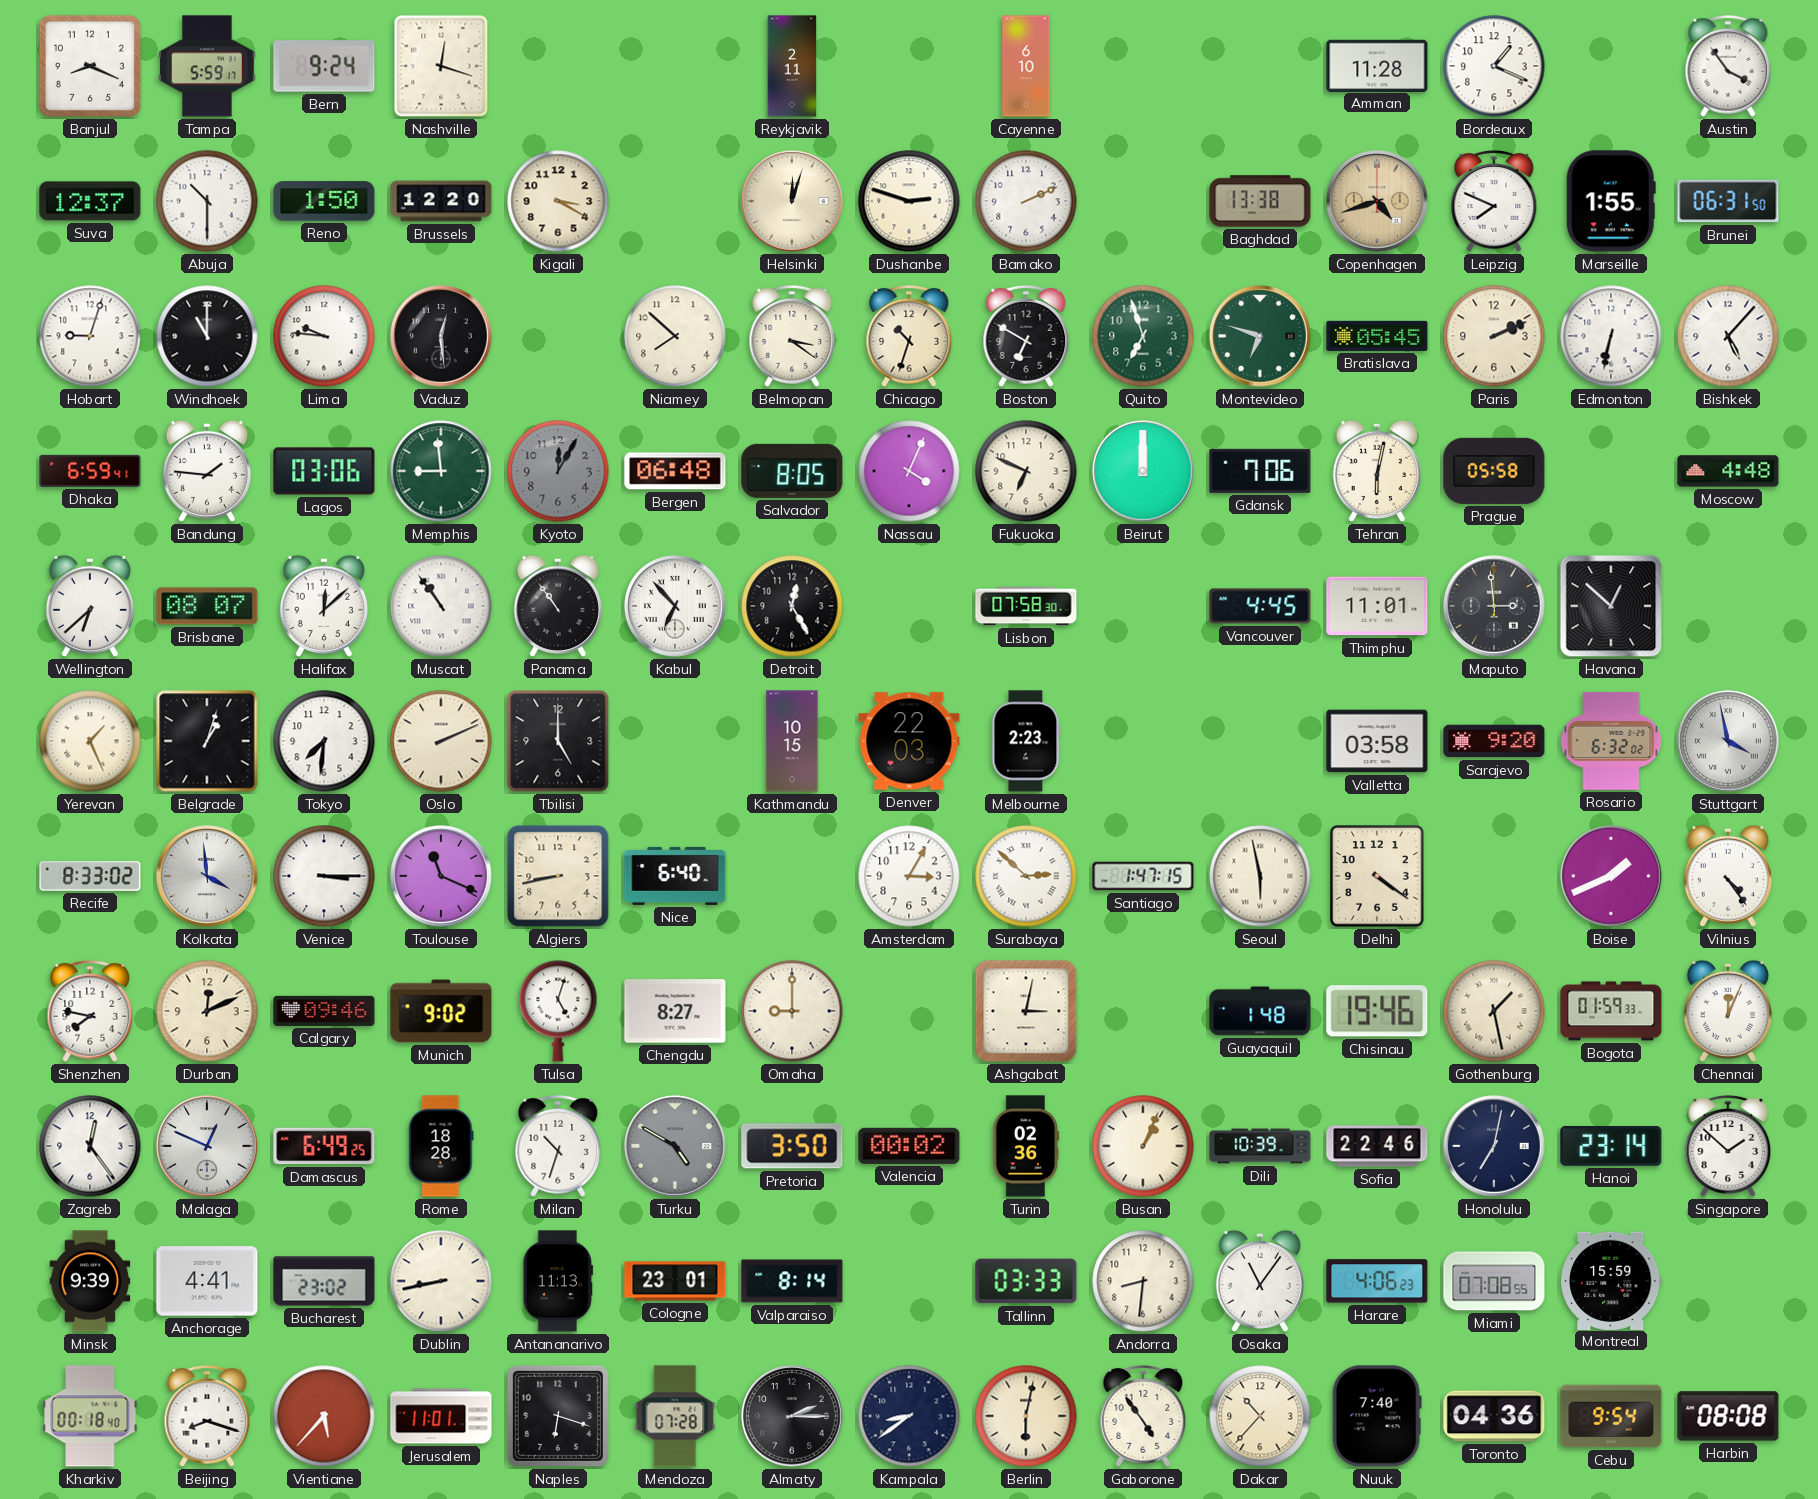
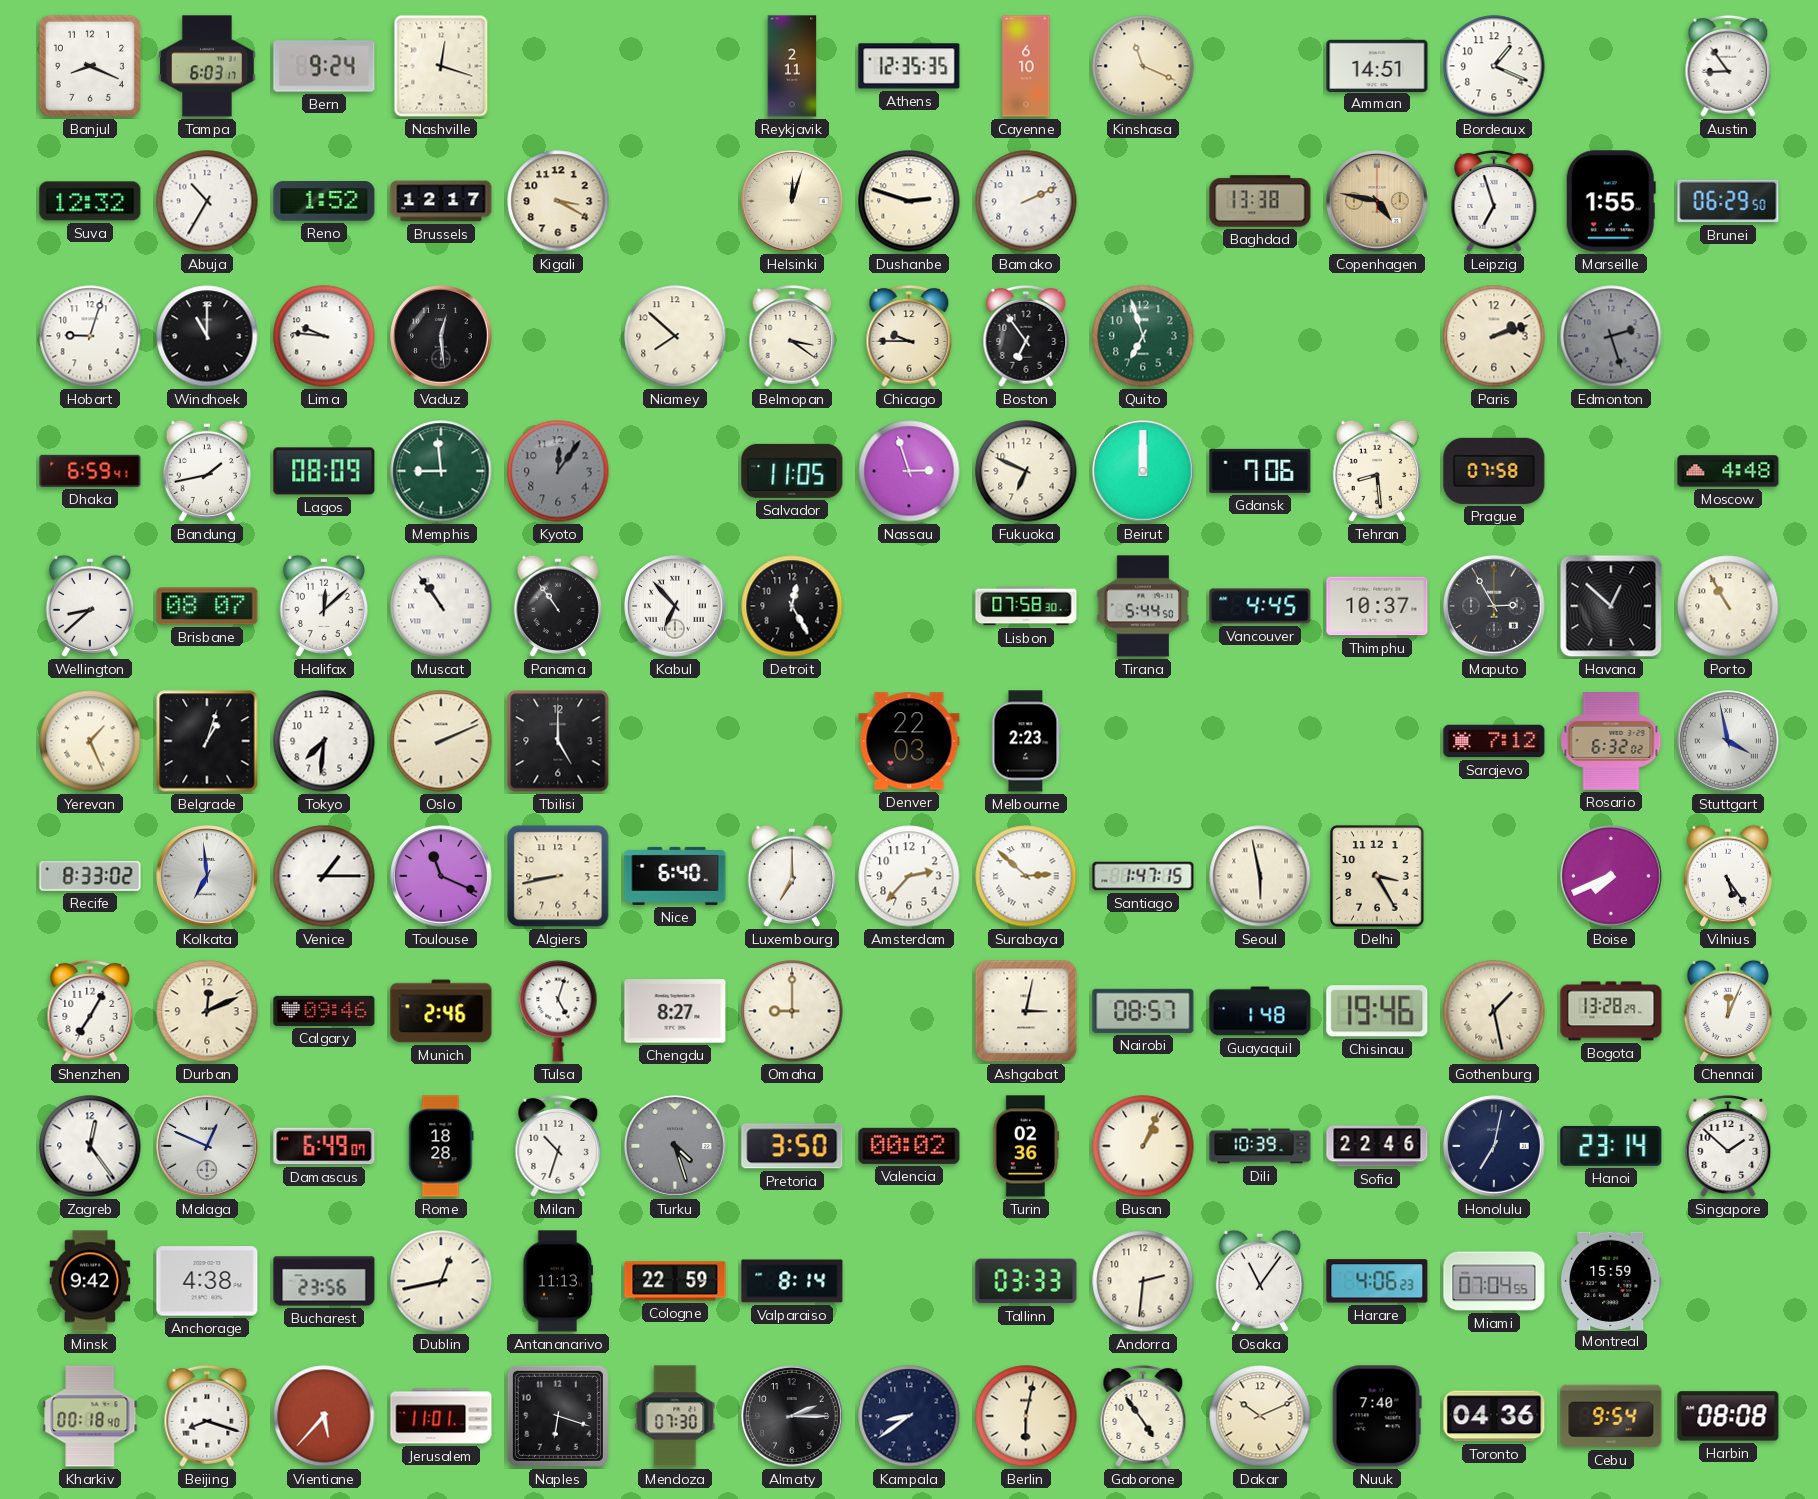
Tampa: 5:59 -> 6:03 (207, 66)
Athens: none -> 12:35 (909, 66)
Kinshasa: none -> 11:19 (1143, 66)
Amman: 11:28 -> 14:51 (1377, 65)
Austin: 3:54 -> 8:54 (1728, 66)
Suva: 12:37 -> 12:32 (90, 201)
Abuja: 10:30 -> 10:35 (207, 201)
Reno: 1:50 -> 1:52 (324, 201)
Brussels: 12:20 -> 12:17 (441, 201)
Copenhagen: 4:42 -> 4:47 (1377, 201)
Leipzig: 7:49 -> 6:57 (1494, 201)
Brunei: 06:31 -> 06:29 (1728, 201)
Chicago: 10:33 -> 9:45 (909, 336)
Boston: 6:50 -> 6:54 (1026, 336)
Montevideo: 6:48 -> none (1260, 336)
Bratislava: 05:45 -> none (1377, 336)
Paris: 2:11 -> 2:12 (1494, 336)
Edmonton: 6:32 -> 2:27 (1611, 336)
Edmonton dial: white -> grey (1611, 336)
Bishkek: 5:07 -> none (1728, 336)
Bandung: 1:46 -> 1:43 (206, 471)
Lagos: 03:06 -> 08:09 (324, 471)
Kyoto: 12:05 -> 12:06 (558, 471)
Bergen: 06:48 -> none (675, 471)
Salvador: 8:05 -> 11:05 (792, 471)
Nassau: 4:04 -> 2:57 (909, 471)
Tehran: 6:02 -> 8:29 (1376, 471)
Prague: 05:58 -> 07:58 (1494, 471)
Wellington: 6:38 -> 8:38 (89, 606)
Tirana: none -> 5:44 (1143, 606)
Thimphu: 11:01 -> 10:37 (1377, 606)
Maputo: 2:59 -> 2:55 (1494, 606)
Porto: none -> 10:55 (1728, 606)
Kathmandu: 10:15 -> none (792, 741)
Valletta: 03:58 -> none (1377, 741)
Sarajevo: 9:20 -> 7:12 (1494, 741)
Kolkata: 3:59 -> 6:59 (207, 876)
Venice: 3:15 -> 1:15 (324, 876)
Luxembourg: none -> 7:00 (791, 876)
Amsterdam: 3:05 -> 2:37 (909, 876)
Delhi: 4:21 -> 3:25 (1377, 876)
Boise: 1:41 -> 7:41 (1611, 876)
Vilnius: 4:24 -> 5:24 (1727, 876)
Shenzhen: 7:47 -> 7:05 (90, 1011)
Munich: 9:02 -> 2:46 (441, 1011)
Nairobi: none -> 08:57 (1143, 1011)
Bogota: 01:59 -> 13:28 (1611, 1011)
Damascus: 6:49:25 -> 6:49:07 (324, 1146)
Turku: 4:50 -> 4:27 (675, 1146)
Minsk: 9:39 -> 9:42 (90, 1281)
Anchorage: 4:41 -> 4:38 (207, 1281)
Bucharest: 23:02 -> 23:56 (324, 1281)
Dublin: 8:43 -> 12:43 (441, 1281)
Cologne: 23:01 -> 22:59 (675, 1281)
Andorra: 8:31 -> 2:31 (1143, 1281)
Miami: 07:08 -> 07:04 (1494, 1281)
Mendoza: 07:28 -> 07:30 (675, 1416)
Dakar: 10:37 -> 10:11 (1260, 1416)
